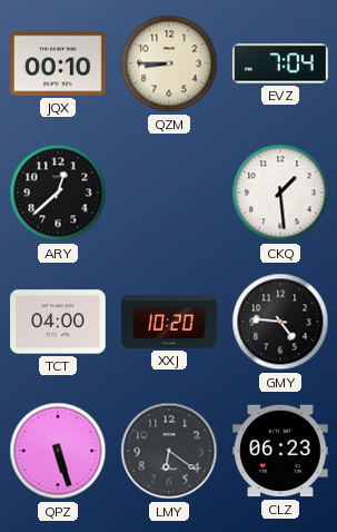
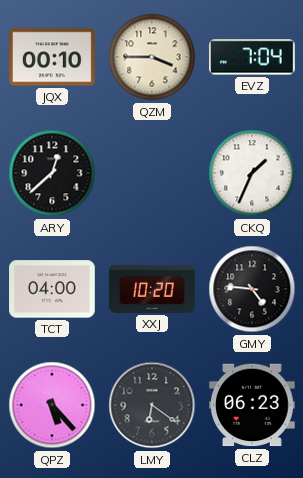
QZM: 8:45 -> 3:45 (152, 57)
CKQ: 1:29 -> 1:34 (252, 173)
QPZ: 5:27 -> 5:23 (52, 405)
